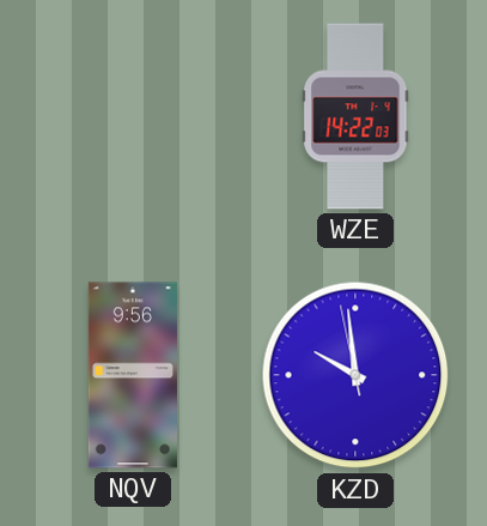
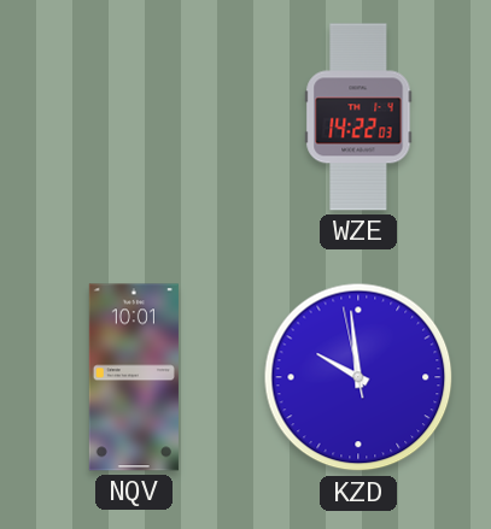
NQV: 9:56 -> 10:01 (134, 377)
